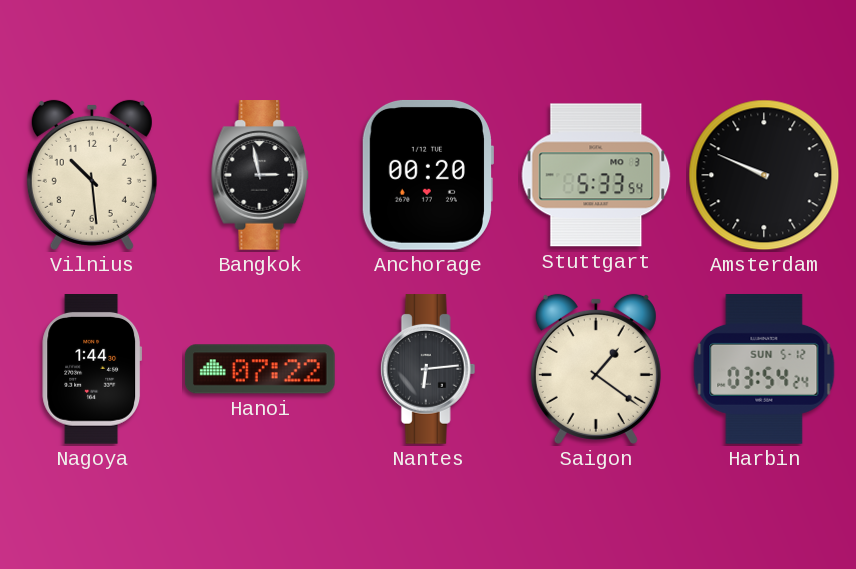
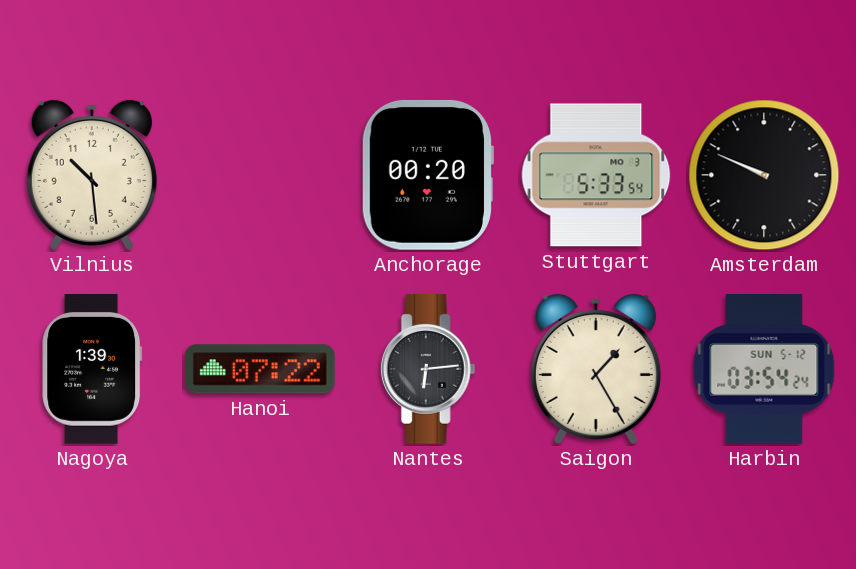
Bangkok: 2:58 -> none (260, 175)
Nagoya: 1:44 -> 1:39 (92, 369)
Saigon: 1:21 -> 1:25 (596, 369)
